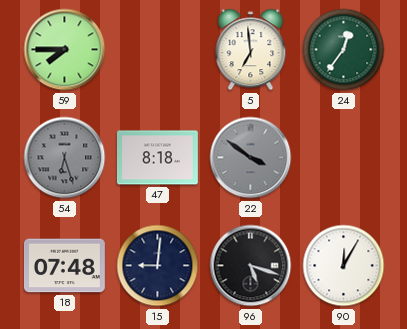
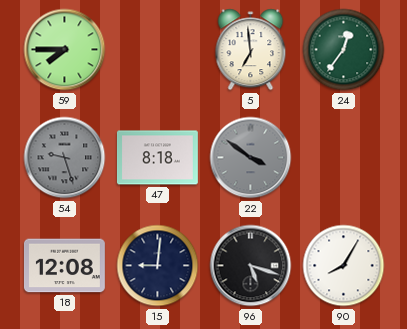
54: 6:27 -> 9:27 (65, 158)
18: 07:48 -> 12:08 (64, 266)
90: 12:05 -> 8:05 (344, 266)
